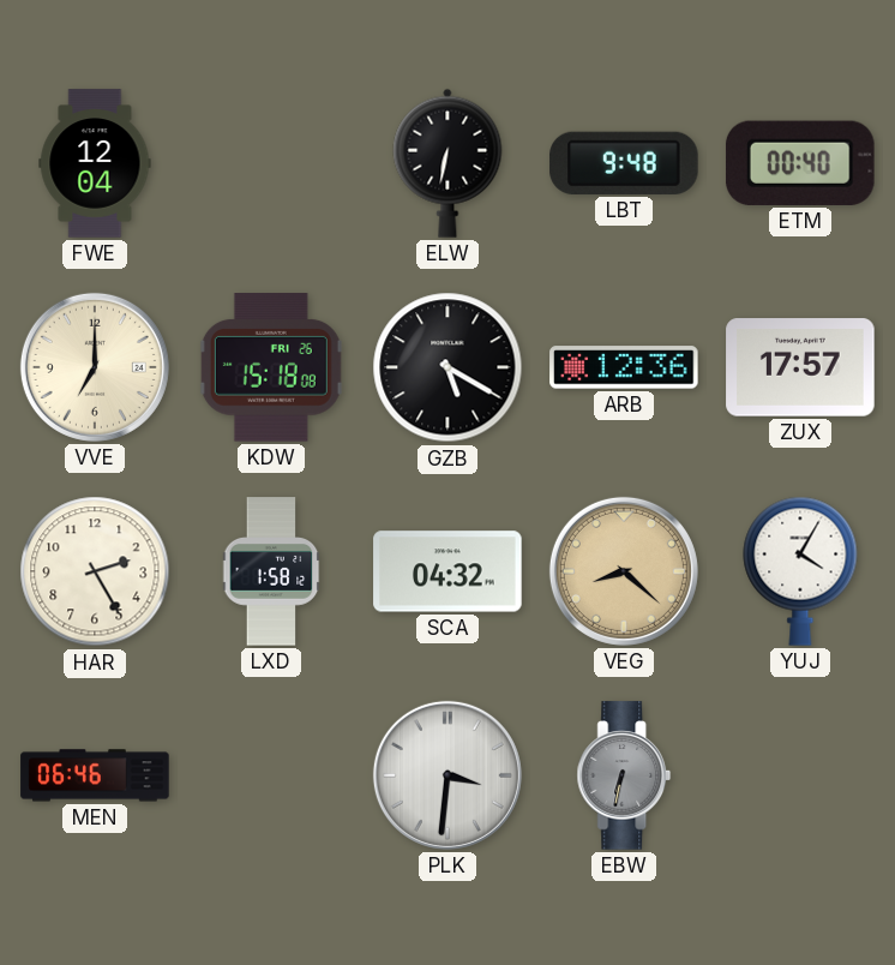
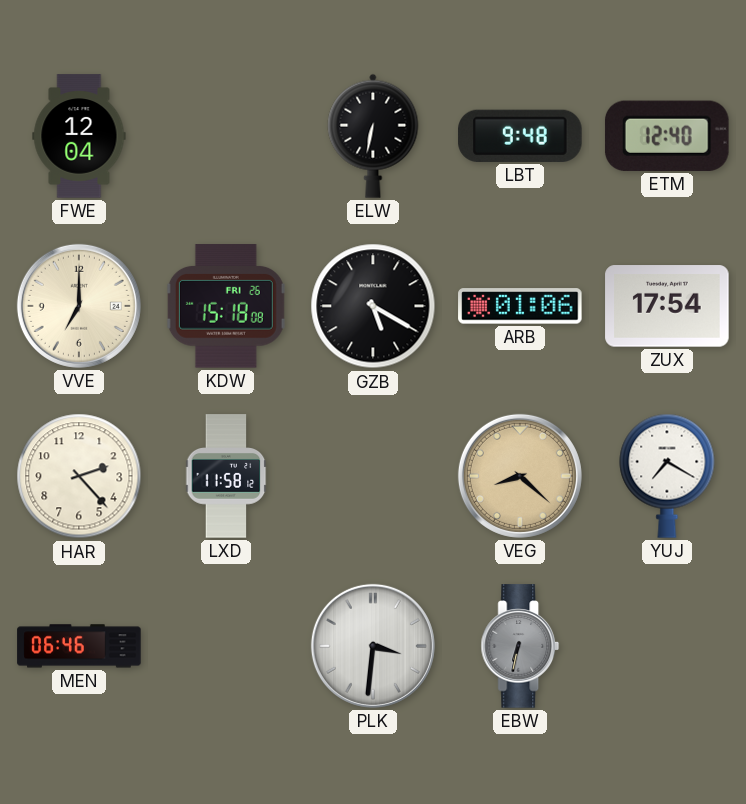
ETM: 00:40 -> 12:40 (667, 136)
ARB: 12:36 -> 01:06 (520, 306)
ZUX: 17:57 -> 17:54 (667, 306)
HAR: 2:25 -> 2:23 (79, 476)
LXD: 1:58 -> 11:58 (226, 476)
SCA: 04:32 -> none (447, 571)
YUJ: 4:05 -> 7:20 (667, 476)
